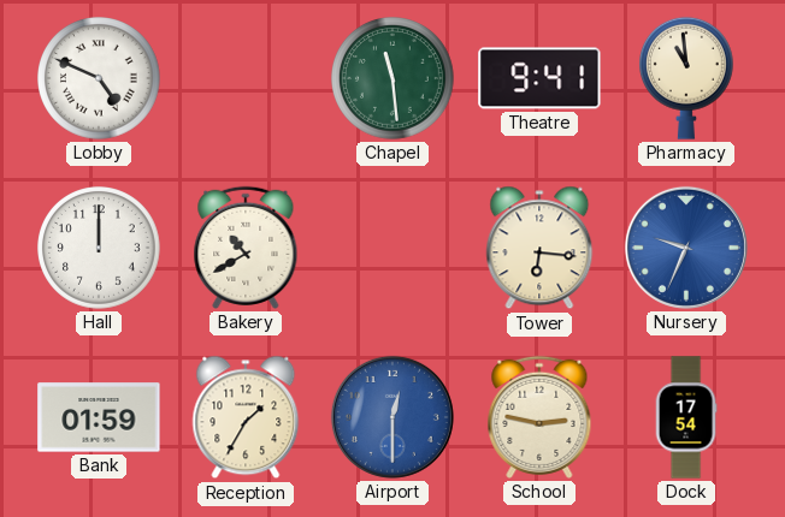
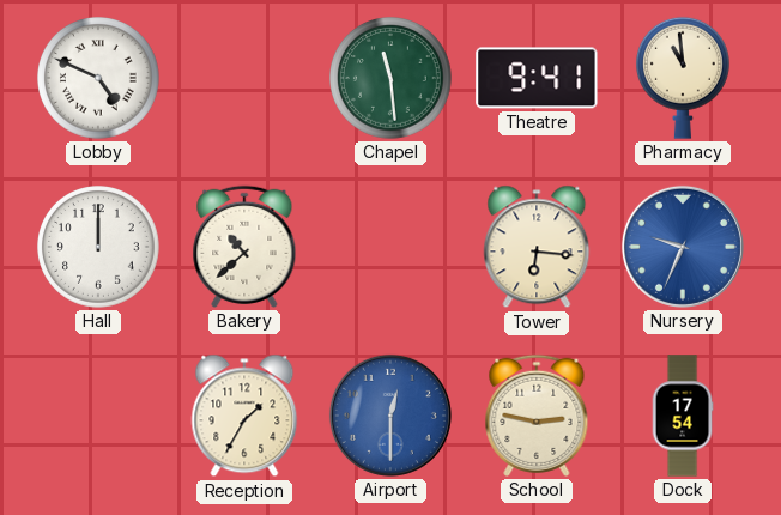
Bakery: 10:40 -> 10:38 (244, 247)
Bank: 01:59 -> none (99, 417)
